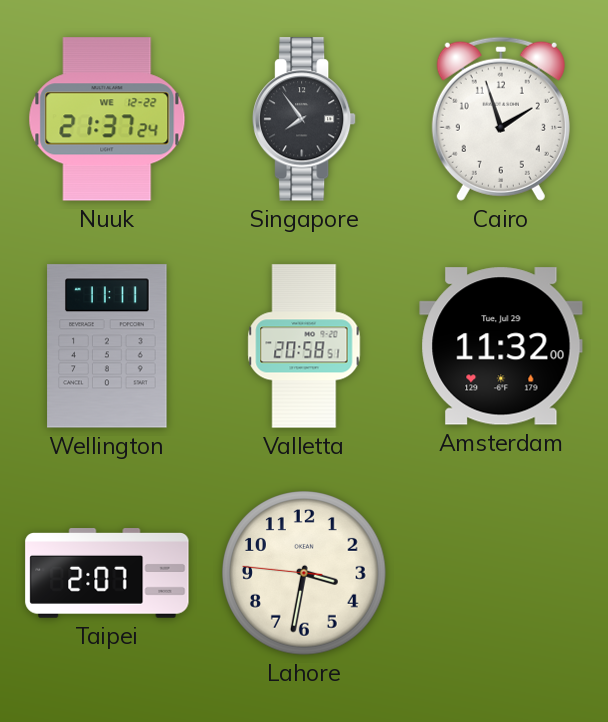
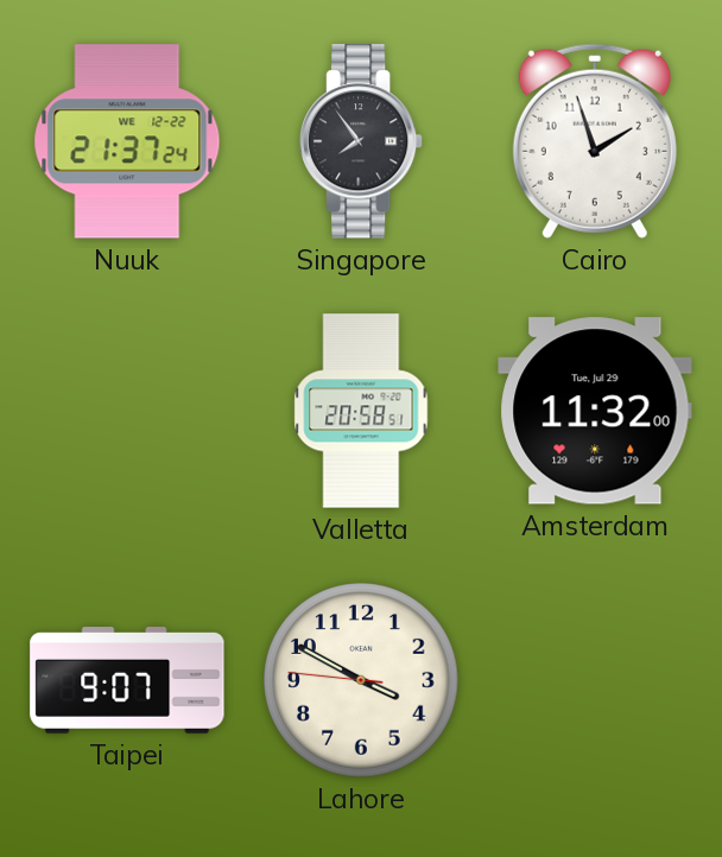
Wellington: 11:11 -> none (107, 346)
Taipei: 2:07 -> 9:07 (127, 680)
Lahore: 3:31 -> 3:49 (361, 680)
